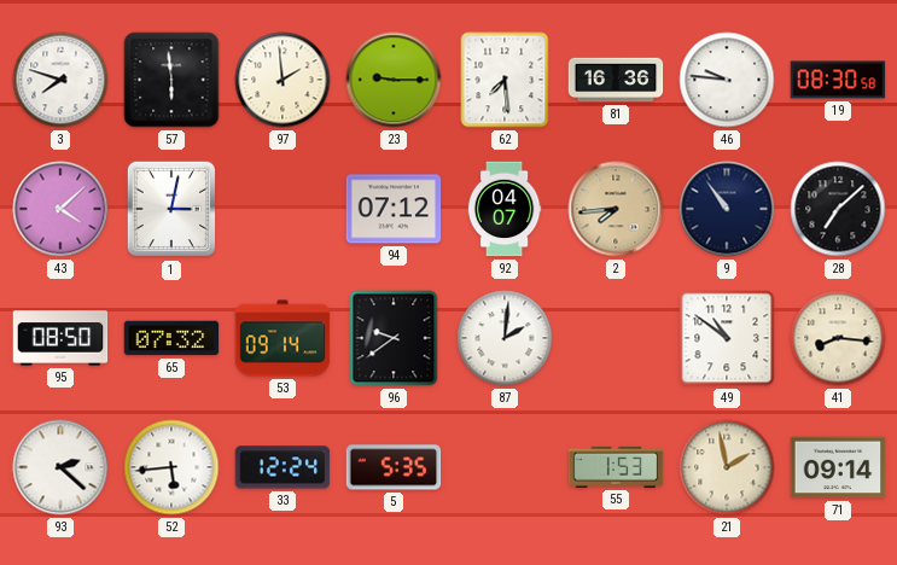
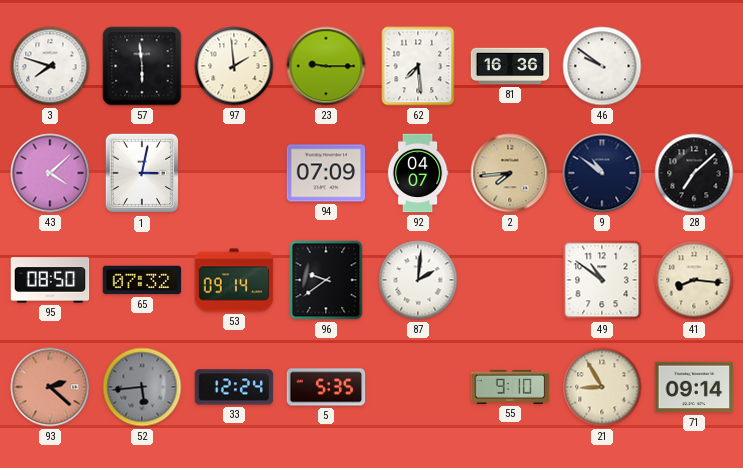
46: 9:46 -> 9:51 (602, 66)
19: 08:30 -> none (838, 80)
94: 07:12 -> 07:09 (326, 173)
9: 10:54 -> 10:51 (602, 173)
93 dial: white -> salmon (50, 387)
52 dial: white -> grey (142, 387)
55: 1:53 -> 9:10 (510, 387)
21: 1:58 -> 8:55 (602, 387)
